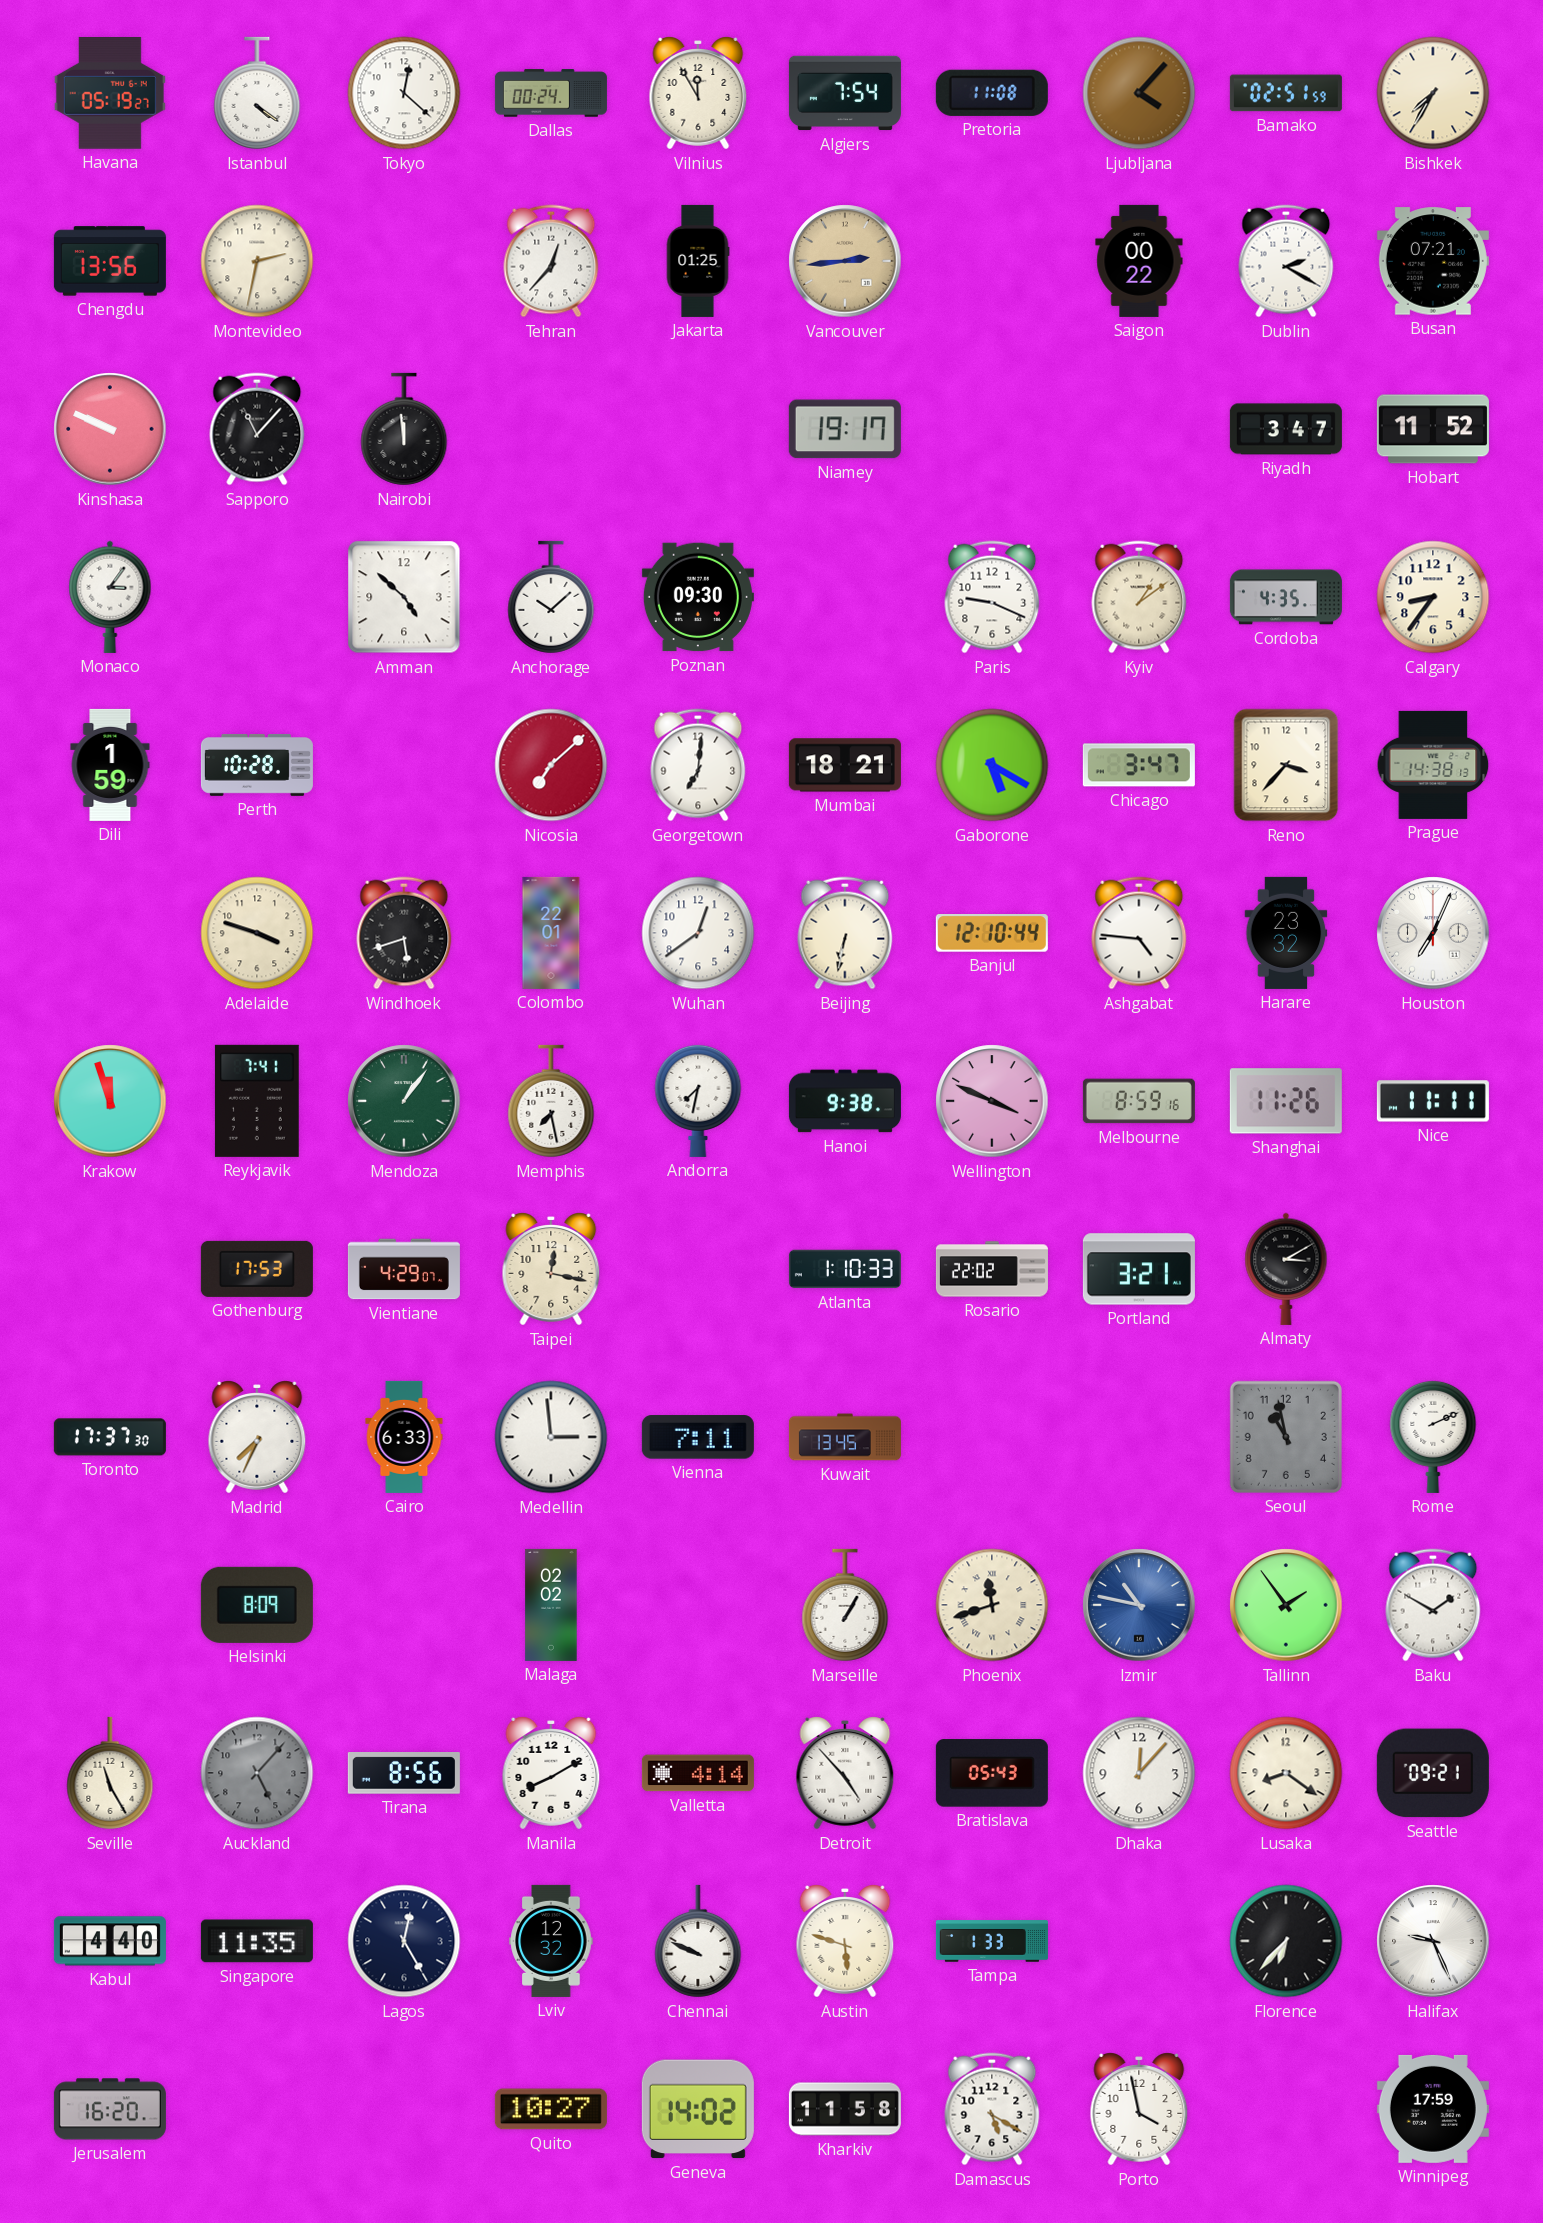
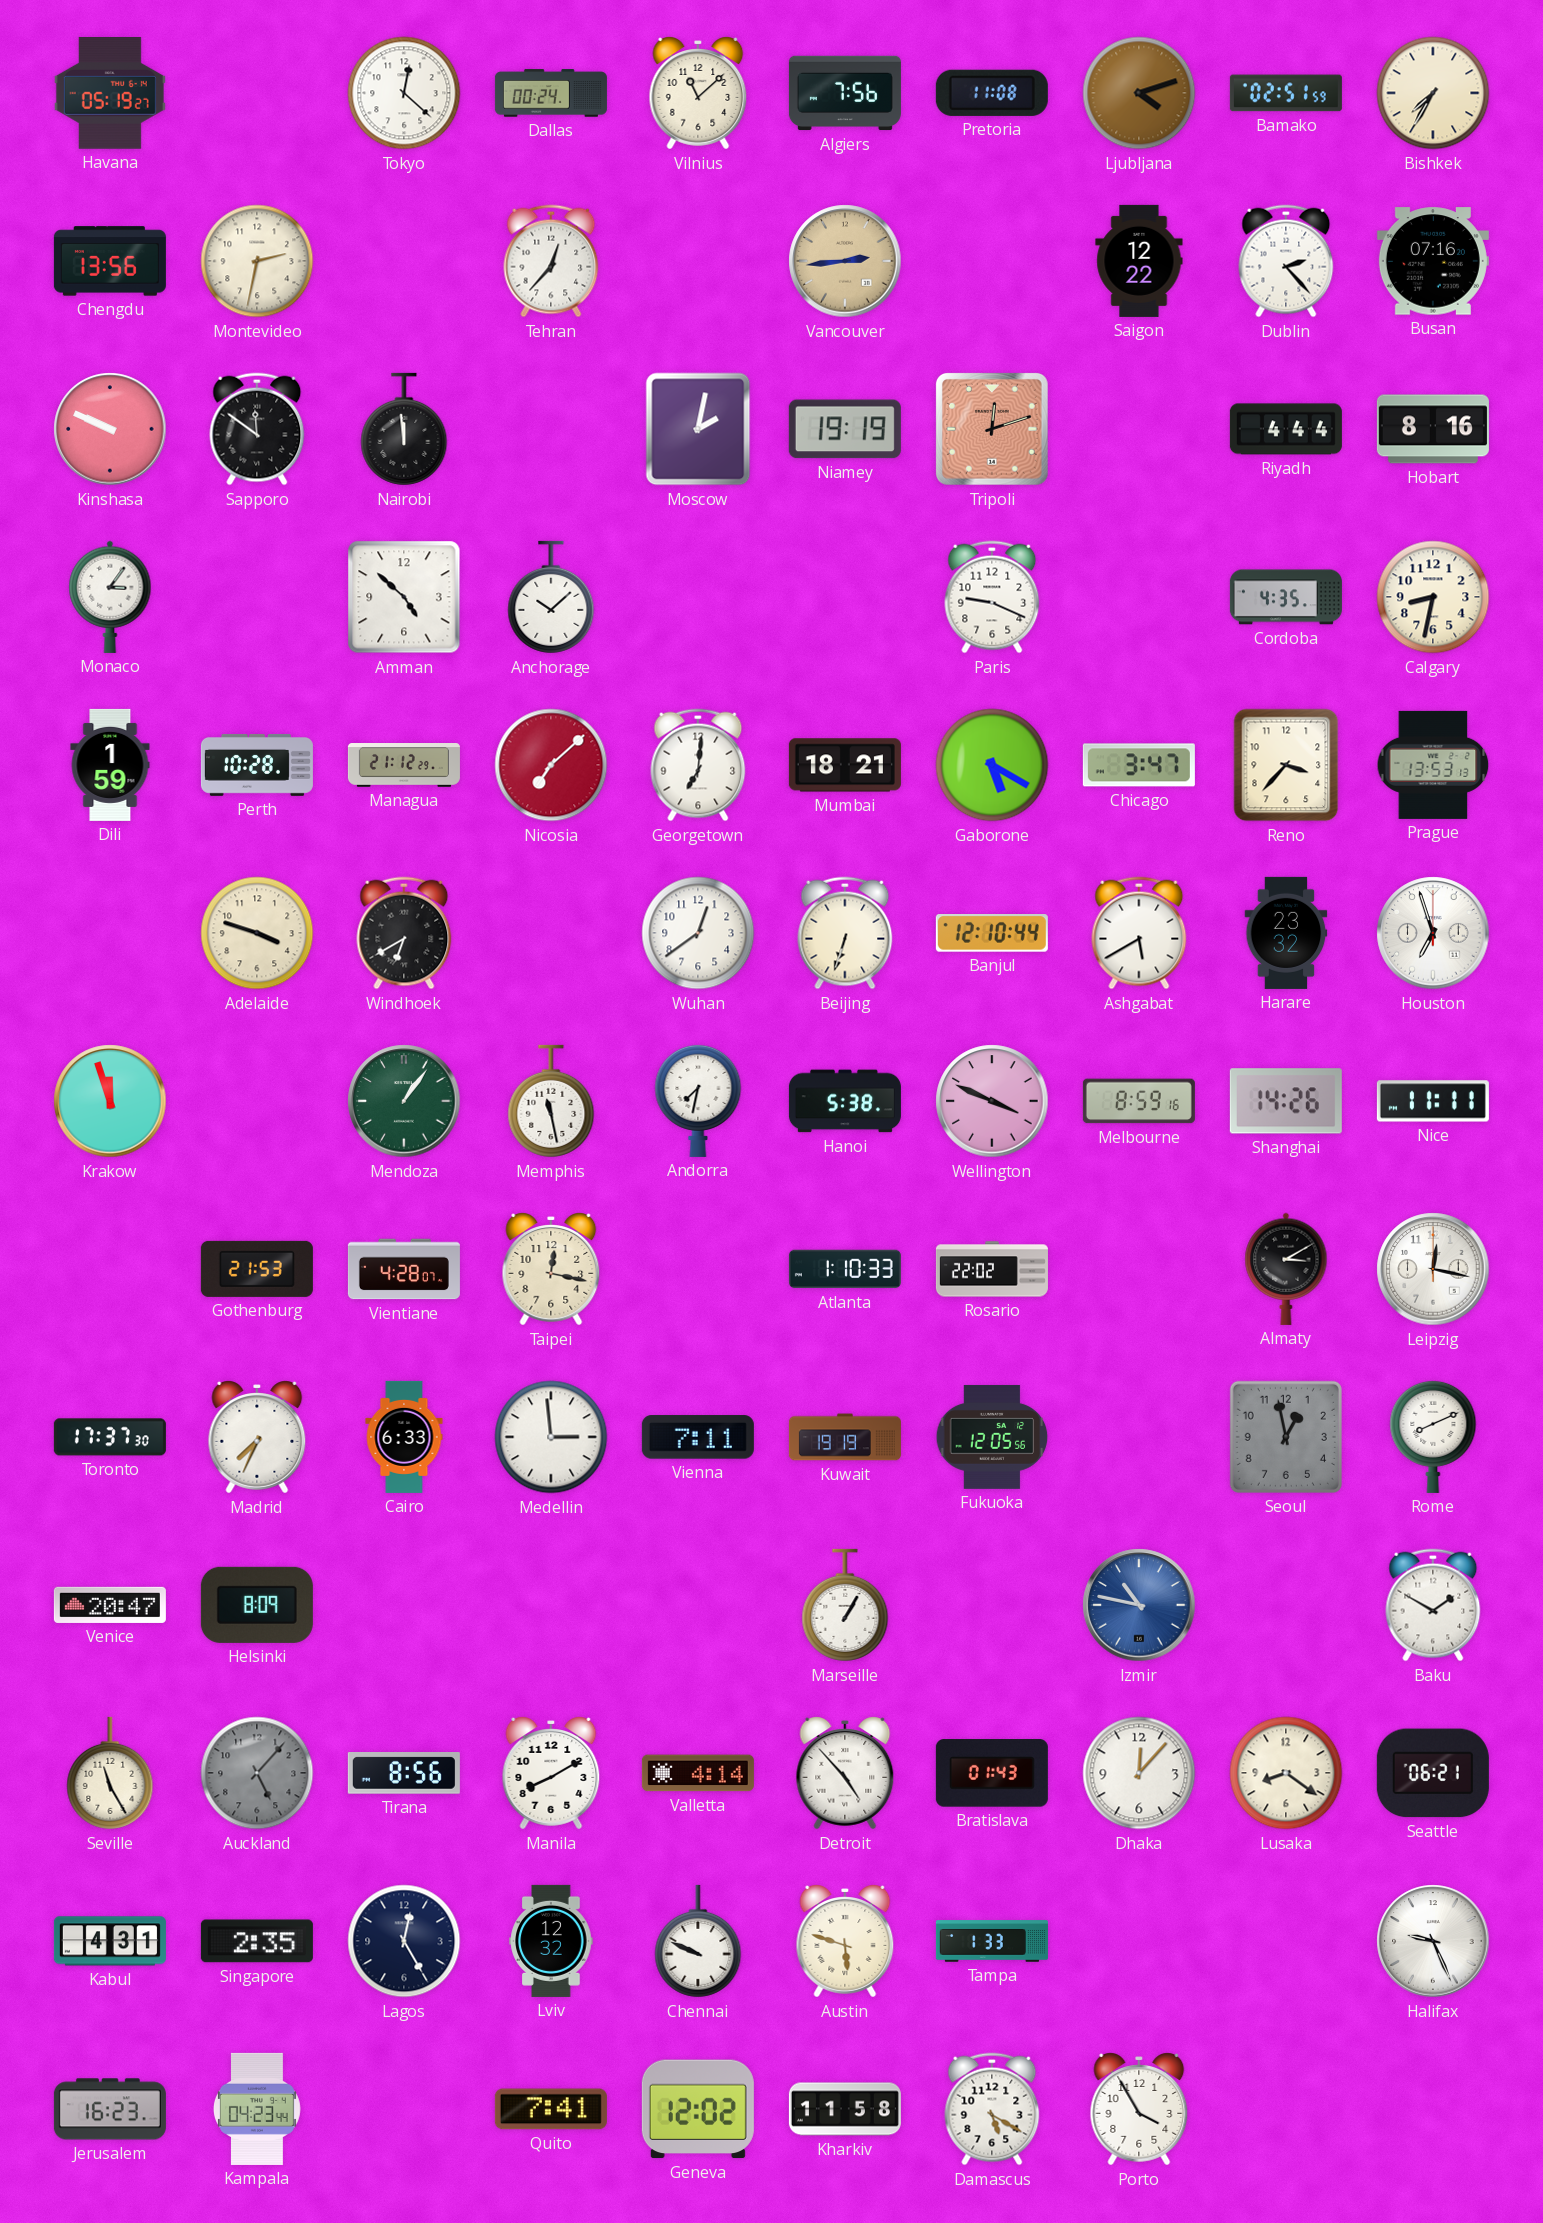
Istanbul: 4:21 -> none (257, 93)
Vilnius: 11:55 -> 11:08 (698, 93)
Algiers: 7:54 -> 7:56 (845, 93)
Ljubljana: 4:07 -> 4:12 (1139, 93)
Jakarta: 01:25 -> none (698, 261)
Saigon: 00:22 -> 12:22 (1139, 261)
Dublin: 2:20 -> 2:23 (1286, 261)
Busan: 07:21 -> 07:16 (1433, 261)
Sapporo: 11:07 -> 11:51 (257, 429)
Moscow: none -> 2:02 (698, 429)
Niamey: 19:17 -> 19:19 (845, 429)
Tripoli: none -> 12:12 (992, 429)
Riyadh: 3:47 -> 4:44 (1286, 429)
Hobart: 11:52 -> 8:16 (1433, 429)
Poznan: 09:30 -> none (698, 597)
Kyiv: 1:09 -> none (1139, 597)
Calgary: 8:36 -> 8:32 (1433, 597)
Managua: none -> 21:12 (404, 766)
Prague: 14:38 -> 13:53 (1433, 765)
Windhoek: 5:42 -> 6:40 (404, 933)
Colombo: 22:01 -> none (551, 933)
Beijing: 6:32 -> 6:33 (845, 933)
Ashgabat: 4:46 -> 5:40 (1139, 933)
Houston: 7:04 -> 6:57 (1433, 933)
Reykjavik: 7:41 -> none (257, 1101)
Memphis: 7:28 -> 11:28 (551, 1101)
Hanoi: 9:38 -> 5:38 (845, 1101)
Shanghai: 11:26 -> 14:26 (1286, 1101)
Gothenburg: 17:53 -> 21:53 (257, 1269)
Vientiane: 4:29 -> 4:28 (404, 1269)
Portland: 3:21 -> none (1139, 1269)
Leipzig: none -> 12:17 (1433, 1269)
Kuwait: 13:45 -> 19:19 (845, 1437)
Fukuoka: none -> 12:05 (992, 1437)
Seoul: 10:58 -> 12:58 (1286, 1437)
Rome: 2:11 -> 8:11 (1433, 1436)
Venice: none -> 20:47 (110, 1605)
Malaga: 02:02 -> none (551, 1605)
Phoenix: 11:42 -> none (992, 1605)
Tallinn: 1:54 -> none (1286, 1605)
Bratislava: 05:43 -> 01:43 (992, 1773)
Seattle: 09:21 -> 06:21 (1433, 1773)
Kabul: 4:40 -> 4:31 (110, 1941)
Singapore: 11:35 -> 2:35 (257, 1941)
Florence: 6:37 -> none (1286, 1941)
Jerusalem: 16:20 -> 16:23 (110, 2109)
Kampala: none -> 04:23 (257, 2109)
Quito: 10:27 -> 7:41 (551, 2109)
Geneva: 14:02 -> 12:02 (698, 2109)
Porto: 3:58 -> 3:55 (1139, 2109)
Winnipeg: 17:59 -> none (1433, 2109)
